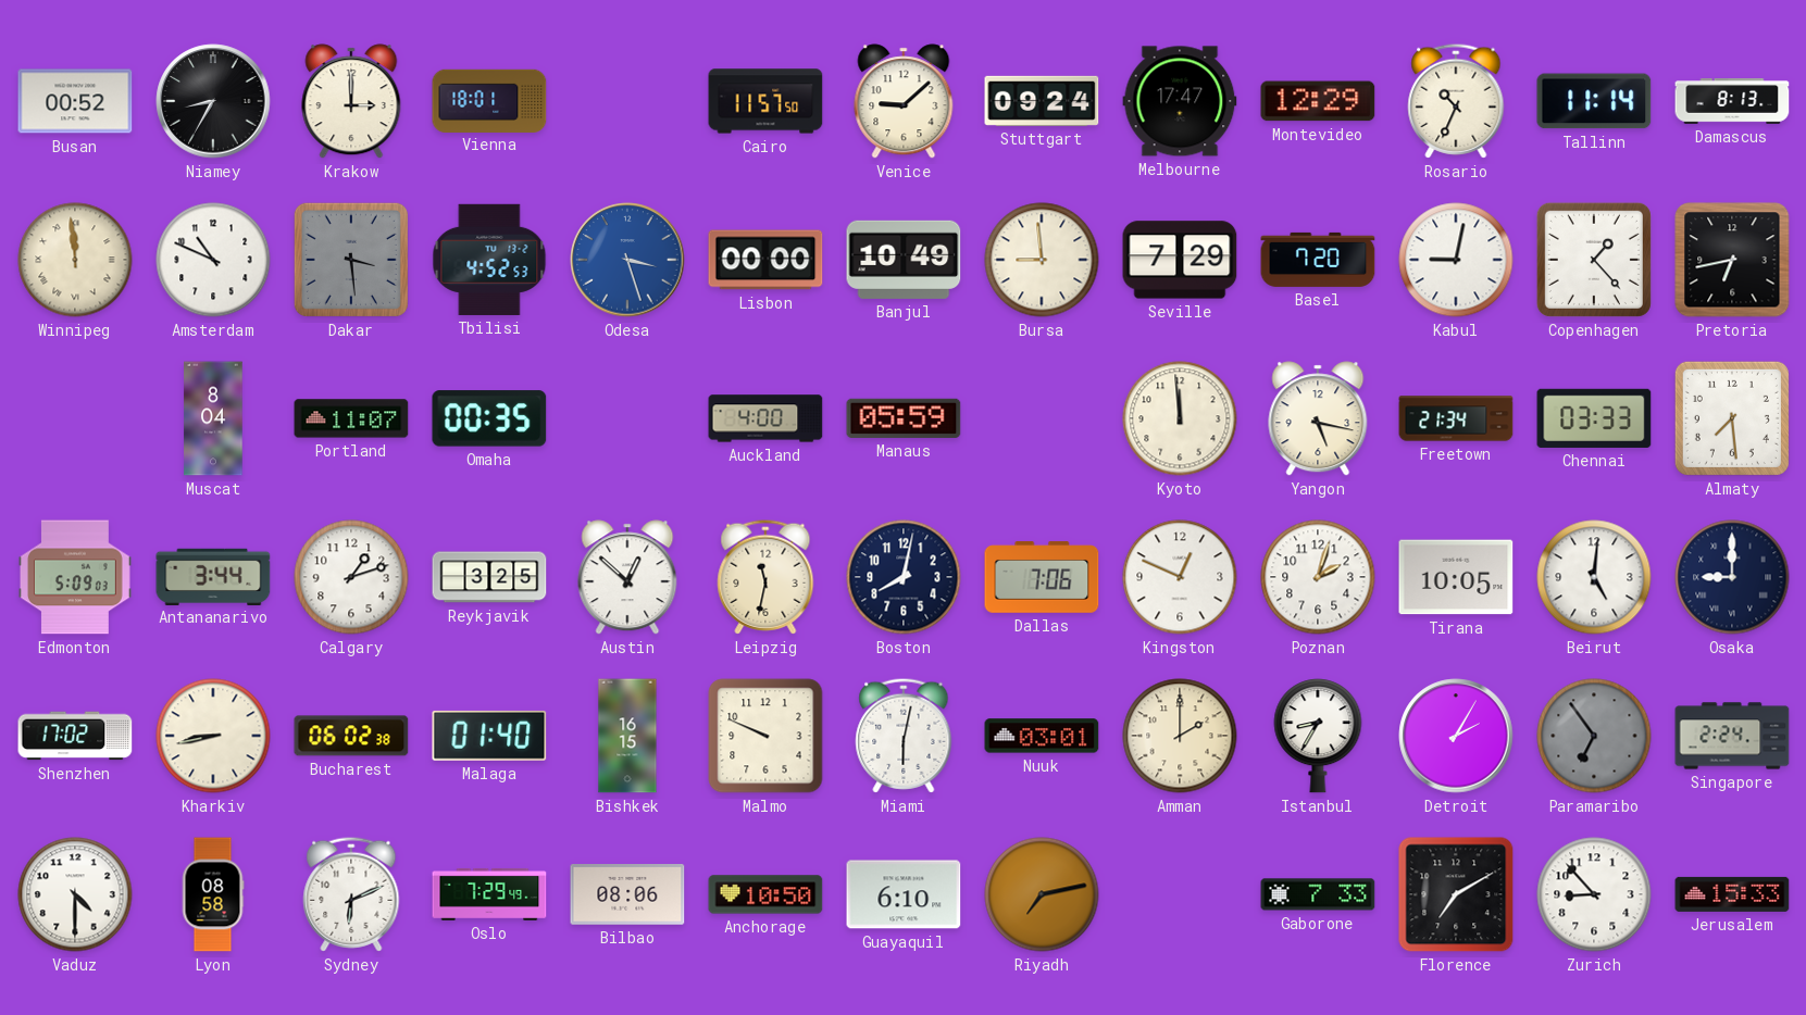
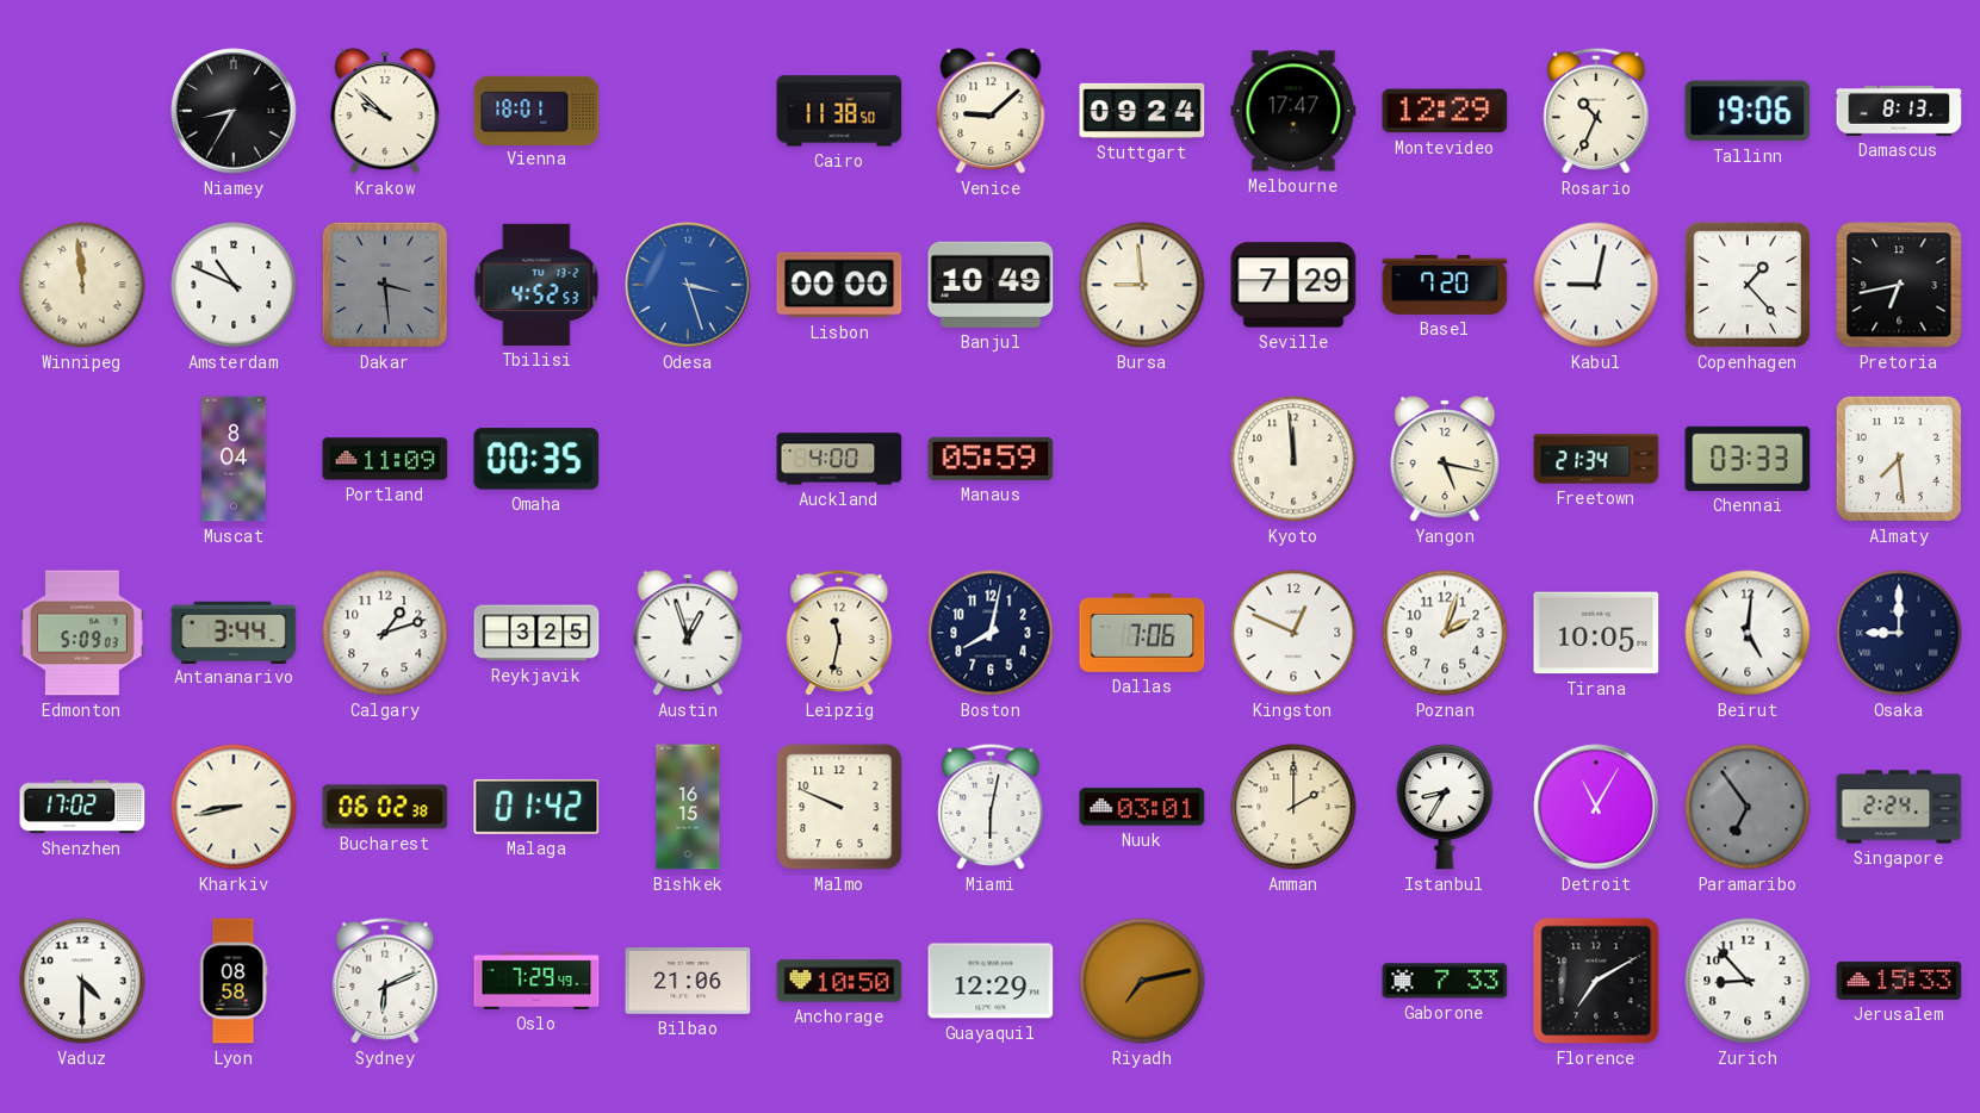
Busan: 00:52 -> none (75, 101)
Krakow: 3:00 -> 9:52 (385, 111)
Cairo: 11:57 -> 11:38 (839, 111)
Tallinn: 11:14 -> 19:06 (1748, 111)
Portland: 11:07 -> 11:09 (385, 459)
Austin: 12:52 -> 12:57 (688, 633)
Malaga: 01:40 -> 01:42 (536, 807)
Detroit: 2:05 -> 11:05 (1596, 807)
Bilbao: 08:06 -> 21:06 (688, 982)
Guayaquil: 6:10 -> 12:29 (991, 981)
